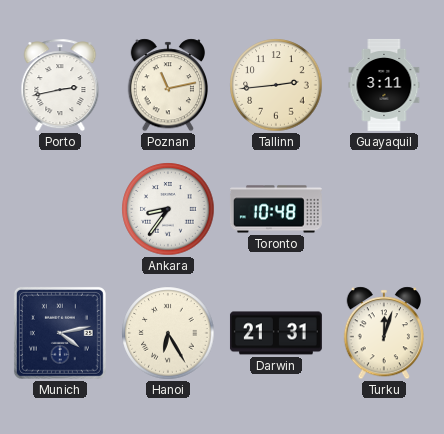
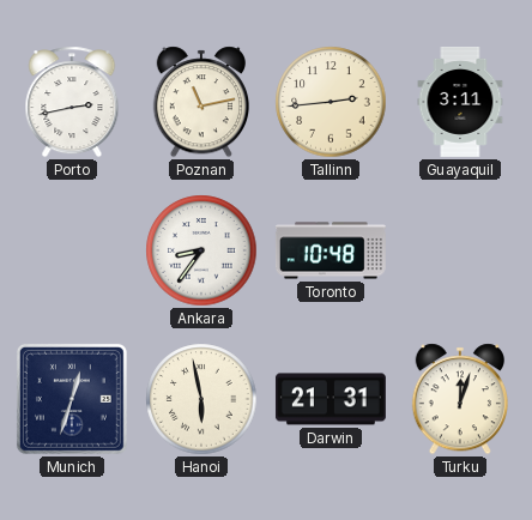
Munich: 4:13 -> 12:33 (72, 399)
Hanoi: 6:25 -> 5:58 (201, 399)
